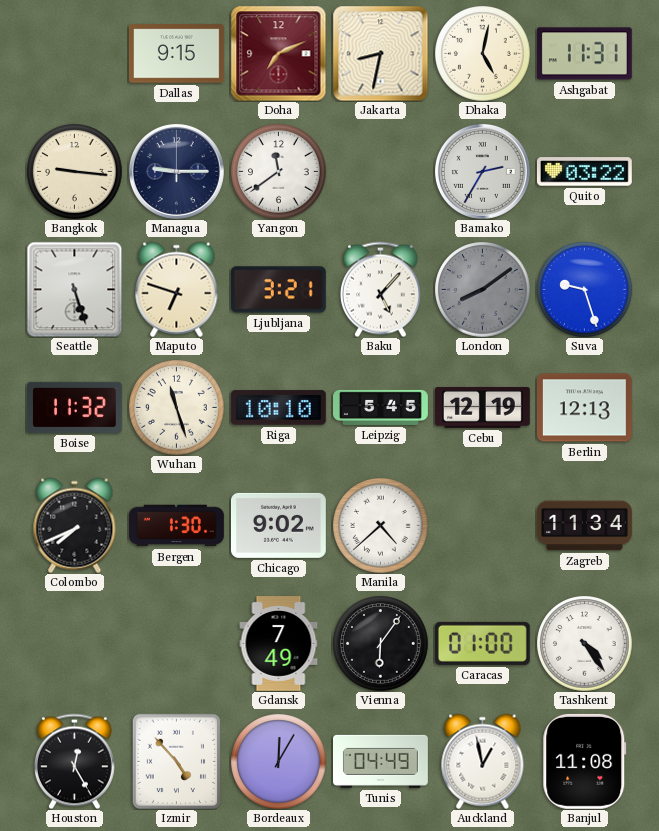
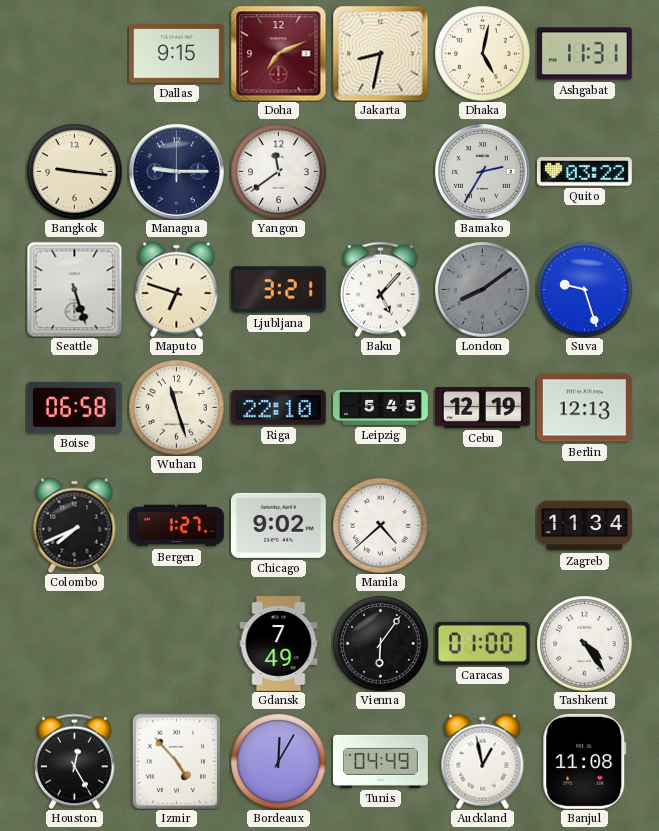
Boise: 11:32 -> 06:58 (74, 407)
Riga: 10:10 -> 22:10 (278, 408)
Bergen: 1:30 -> 1:27 (177, 526)
